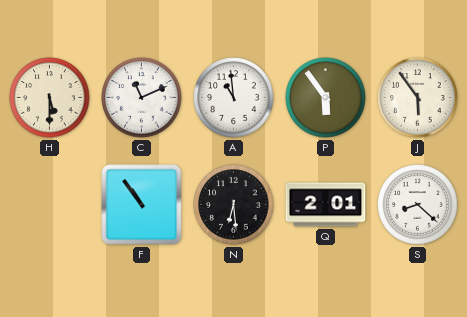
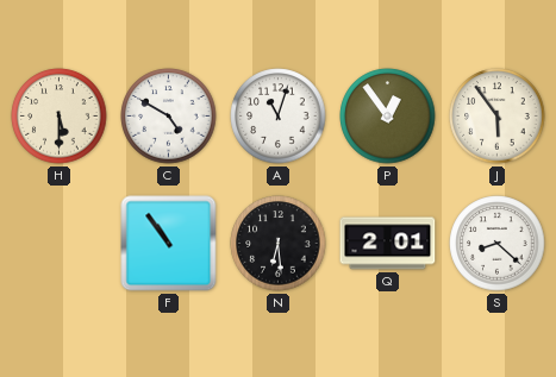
C: 11:11 -> 4:50 (169, 117)
A: 10:59 -> 11:03 (279, 117)
P: 5:54 -> 12:54 (388, 117)
